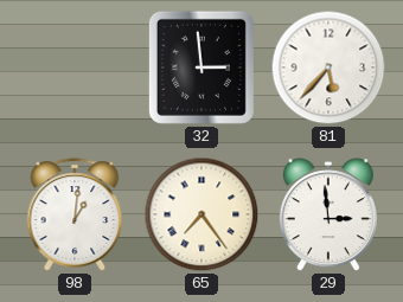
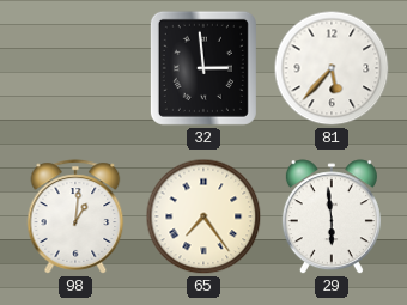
29: 2:59 -> 5:59 (332, 218)
